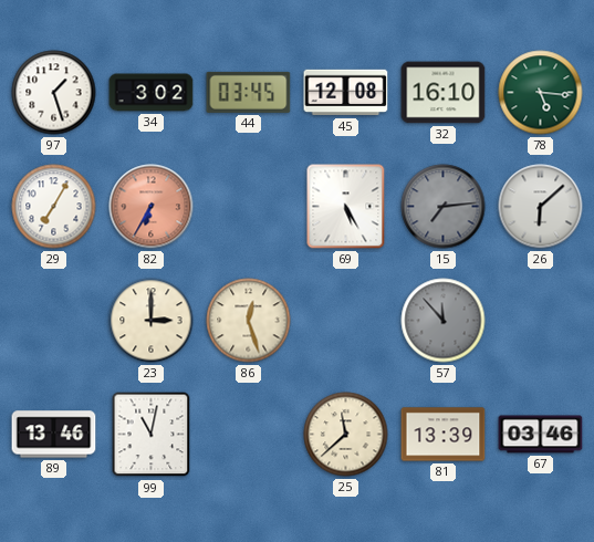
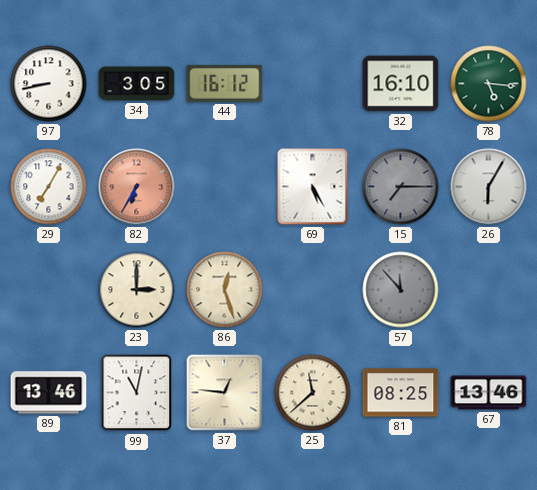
97: 1:27 -> 8:43 (49, 84)
34: 3:02 -> 3:05 (137, 84)
44: 03:45 -> 16:12 (225, 83)
45: 12:08 -> none (346, 93)
15: 7:14 -> 7:15 (401, 187)
26: 6:08 -> 6:05 (489, 187)
37: none -> 12:46 (225, 393)
81: 13:39 -> 08:25 (401, 393)
67: 03:46 -> 13:46 (489, 393)
